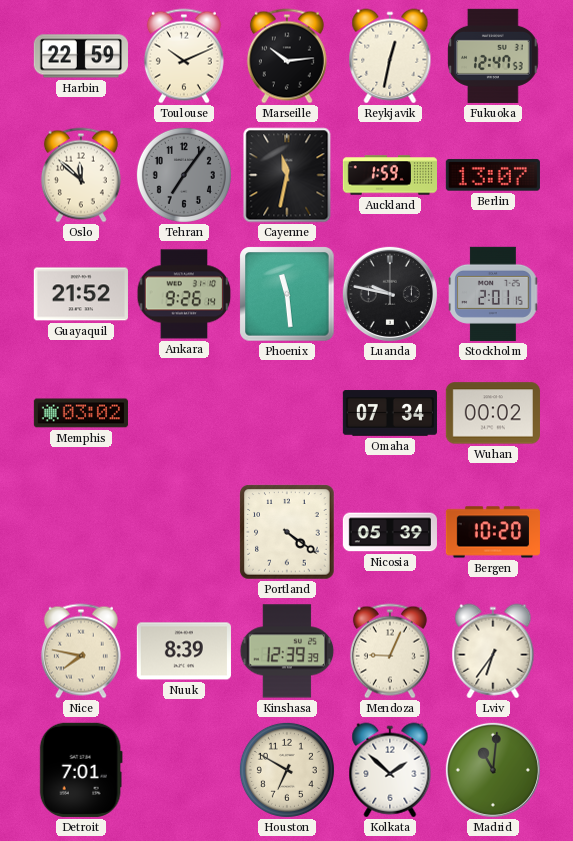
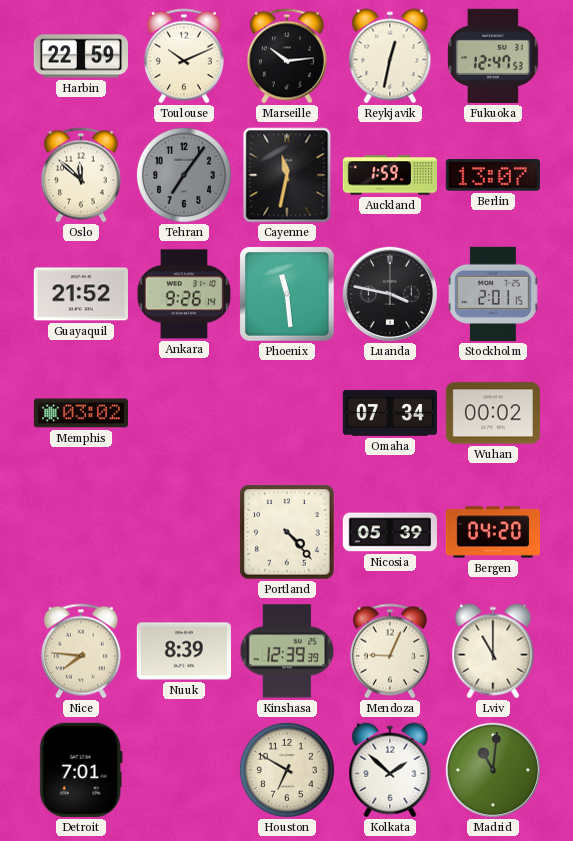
Luanda: 9:47 -> 3:47 (390, 294)
Portland: 4:21 -> 4:23 (287, 532)
Bergen: 10:20 -> 04:20 (493, 532)
Nice: 7:47 -> 7:46 (81, 651)
Lviv: 6:36 -> 11:00 (493, 651)
